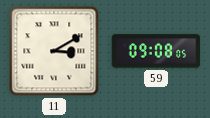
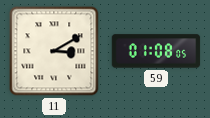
59: 09:08 -> 01:08 (156, 51)
